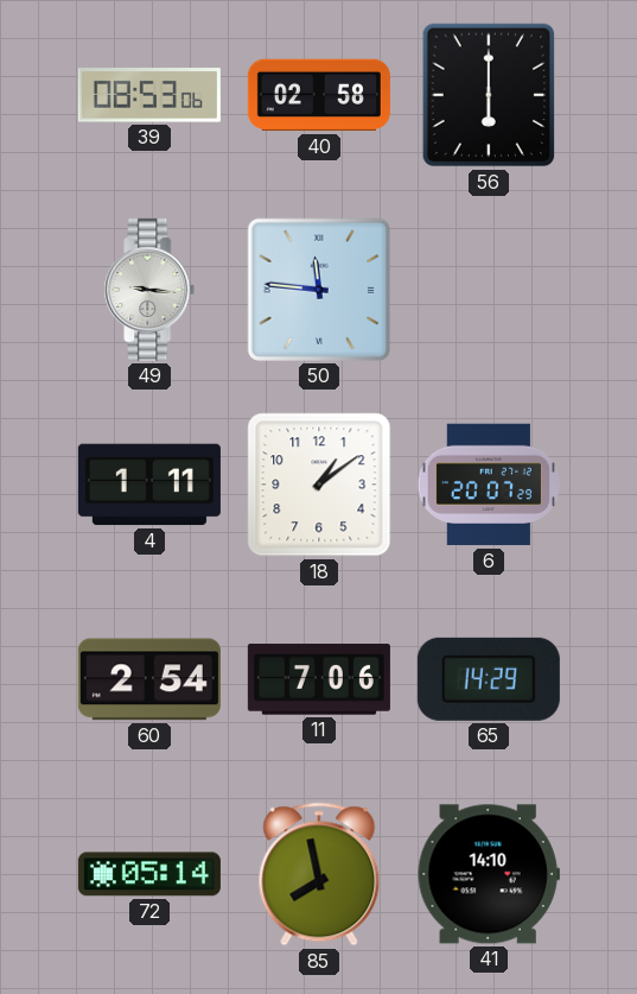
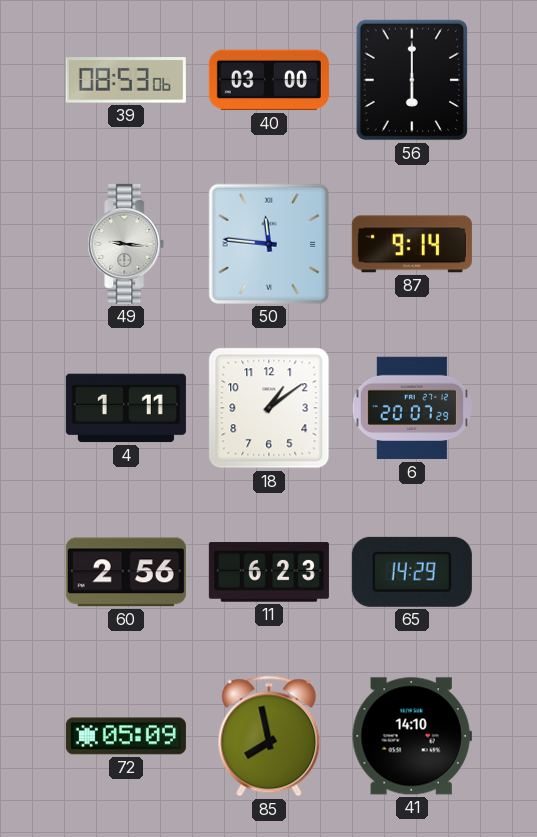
40: 02:58 -> 03:00 (269, 80)
87: none -> 9:14 (412, 244)
60: 2:54 -> 2:56 (126, 572)
11: 7:06 -> 6:23 (269, 572)
72: 05:14 -> 05:09 (126, 736)
